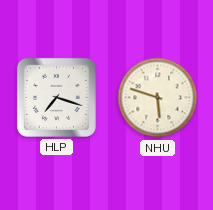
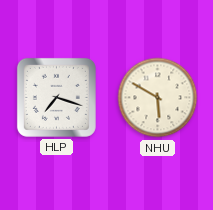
NHU: 5:48 -> 5:50 (158, 98)
